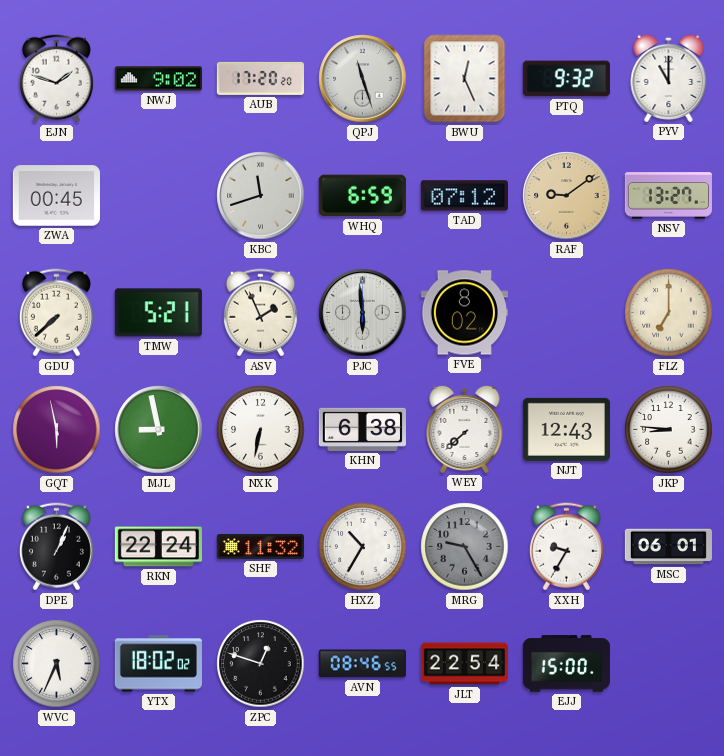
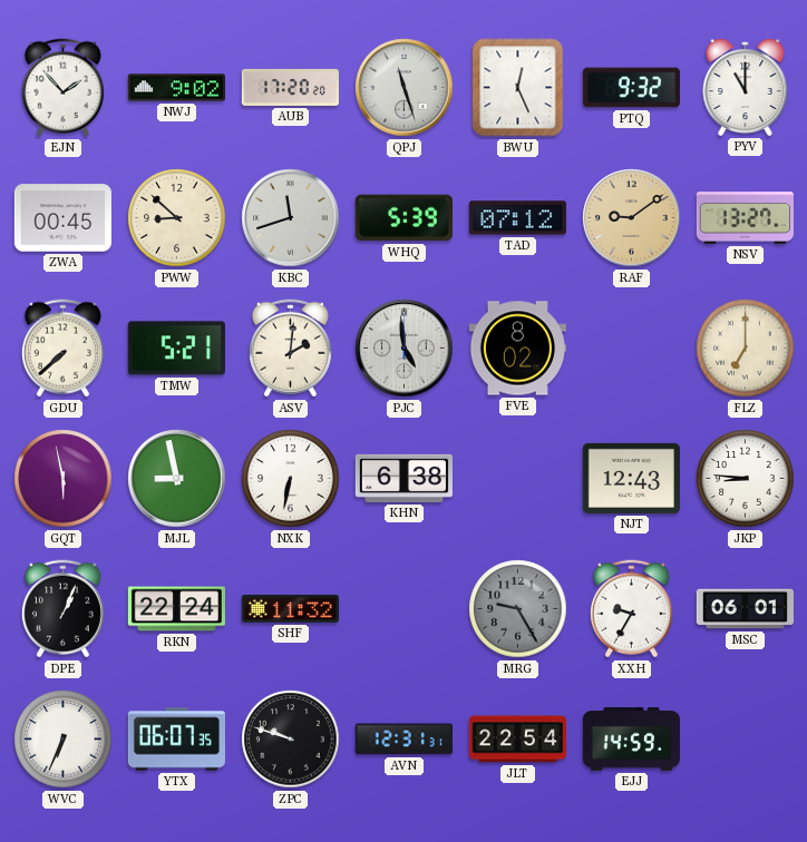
EJN: 1:48 -> 1:53 (62, 88)
PWW: none -> 8:52 (177, 218)
WHQ: 6:59 -> 5:39 (403, 218)
ASV: 1:56 -> 2:01 (290, 349)
PJC: 5:59 -> 4:59 (405, 349)
WEY: 7:38 -> none (465, 429)
HXZ: 10:35 -> none (363, 547)
WVC: 5:34 -> 6:34 (64, 740)
YTX: 18:02 -> 06:07 (176, 740)
ZPC: 12:48 -> 9:48 (291, 740)
AVN: 08:46 -> 12:31 (403, 740)
EJJ: 15:00 -> 14:59 (631, 740)
